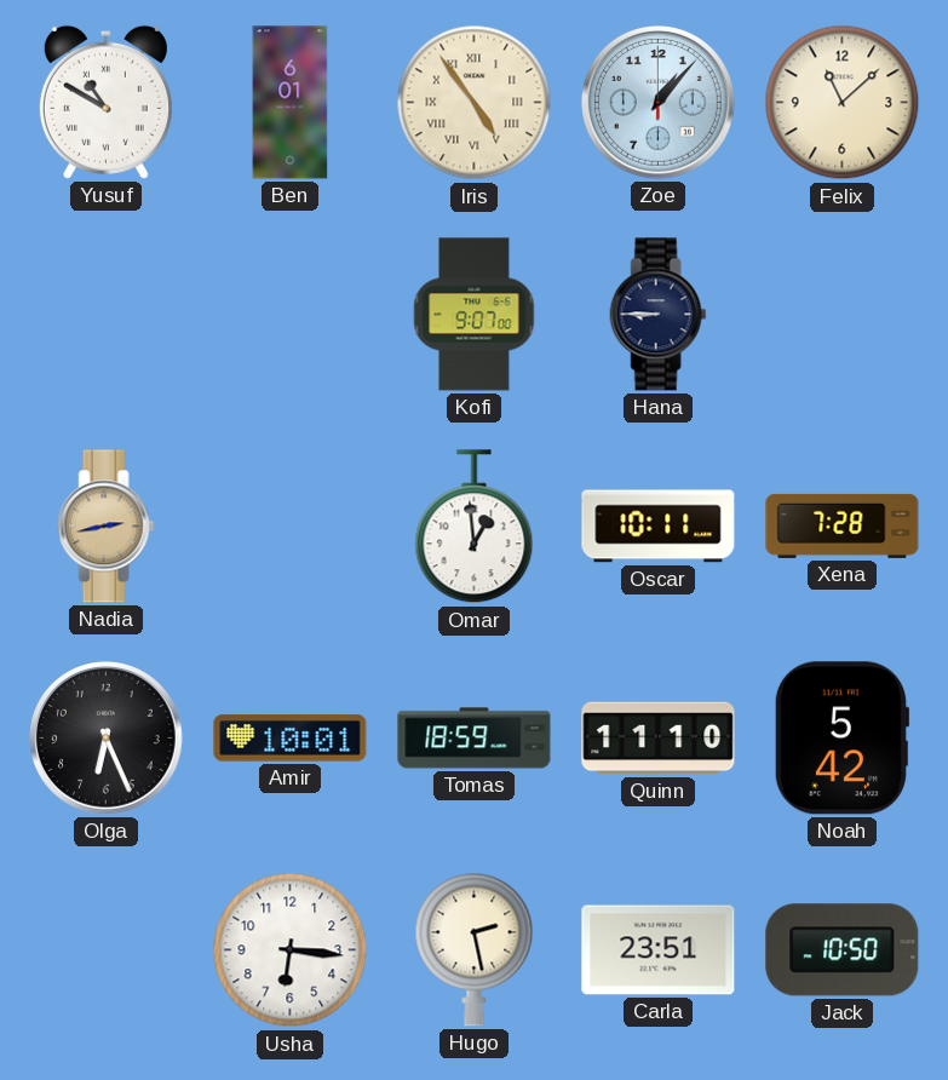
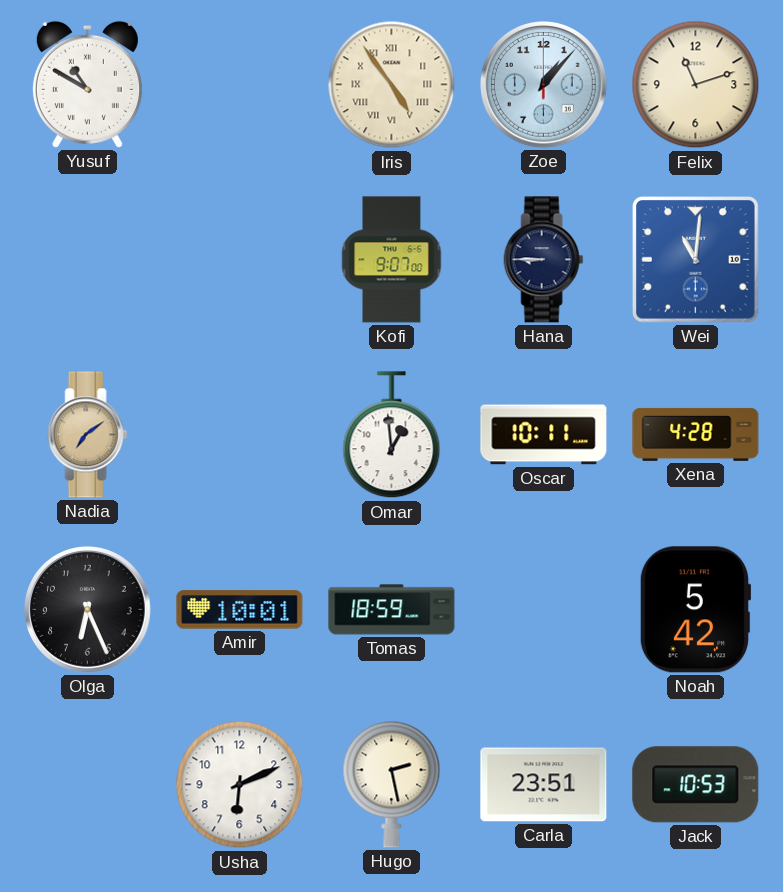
Ben: 6:01 -> none (291, 103)
Felix: 11:08 -> 11:12 (696, 85)
Wei: none -> 11:01 (696, 260)
Nadia: 2:43 -> 7:09 (88, 435)
Xena: 7:28 -> 4:28 (696, 434)
Quinn: 11:10 -> none (659, 739)
Usha: 6:16 -> 6:11 (240, 785)
Jack: 10:50 -> 10:53 (696, 785)
